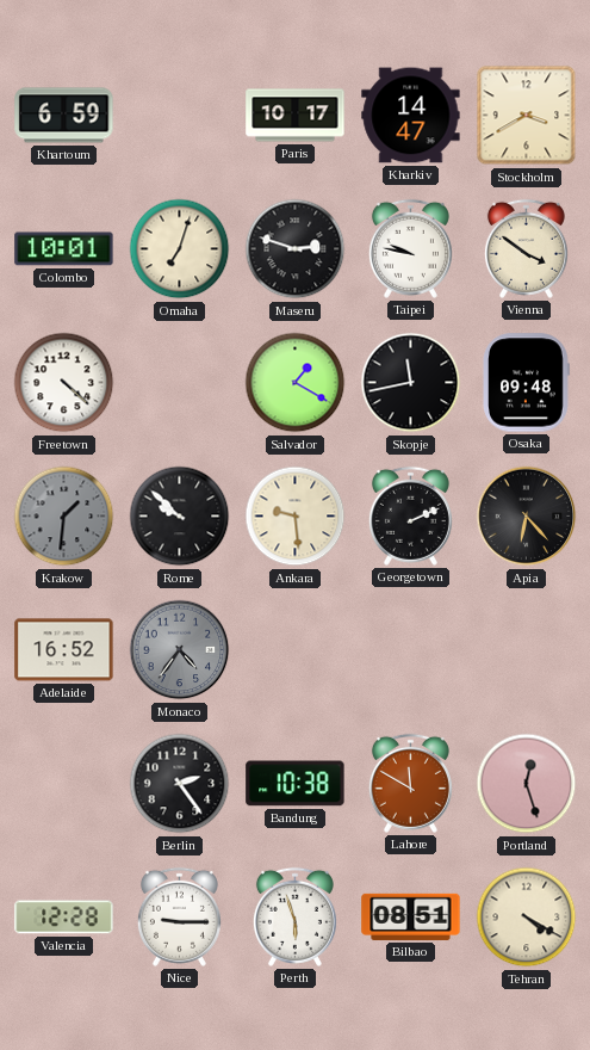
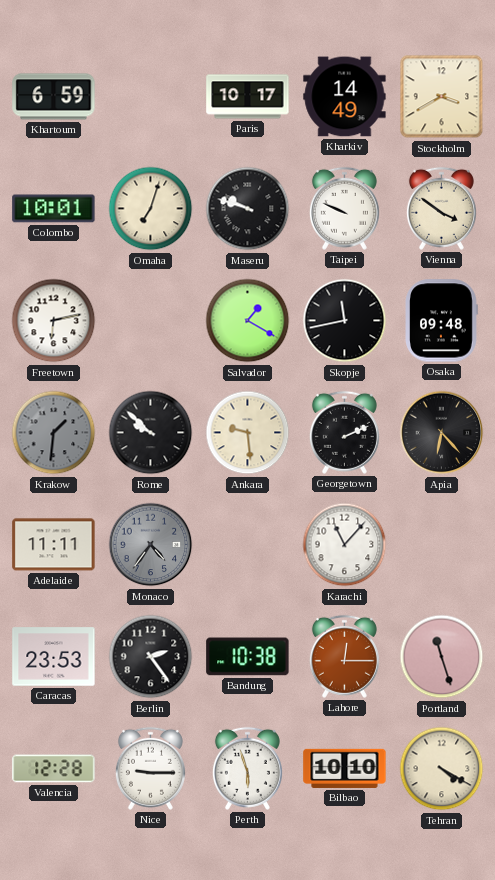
Kharkiv: 14:47 -> 14:49 (345, 97)
Maseru: 2:48 -> 9:48 (248, 209)
Taipei: 9:47 -> 9:49 (344, 208)
Freetown: 4:22 -> 6:13 (54, 321)
Adelaide: 16:52 -> 11:11 (54, 545)
Karachi: none -> 11:07 (345, 545)
Caracas: none -> 23:53 (54, 657)
Lahore: 11:50 -> 12:15 (344, 656)
Portland: 12:27 -> 11:27 (442, 657)
Bilbao: 08:51 -> 10:10 (345, 768)
